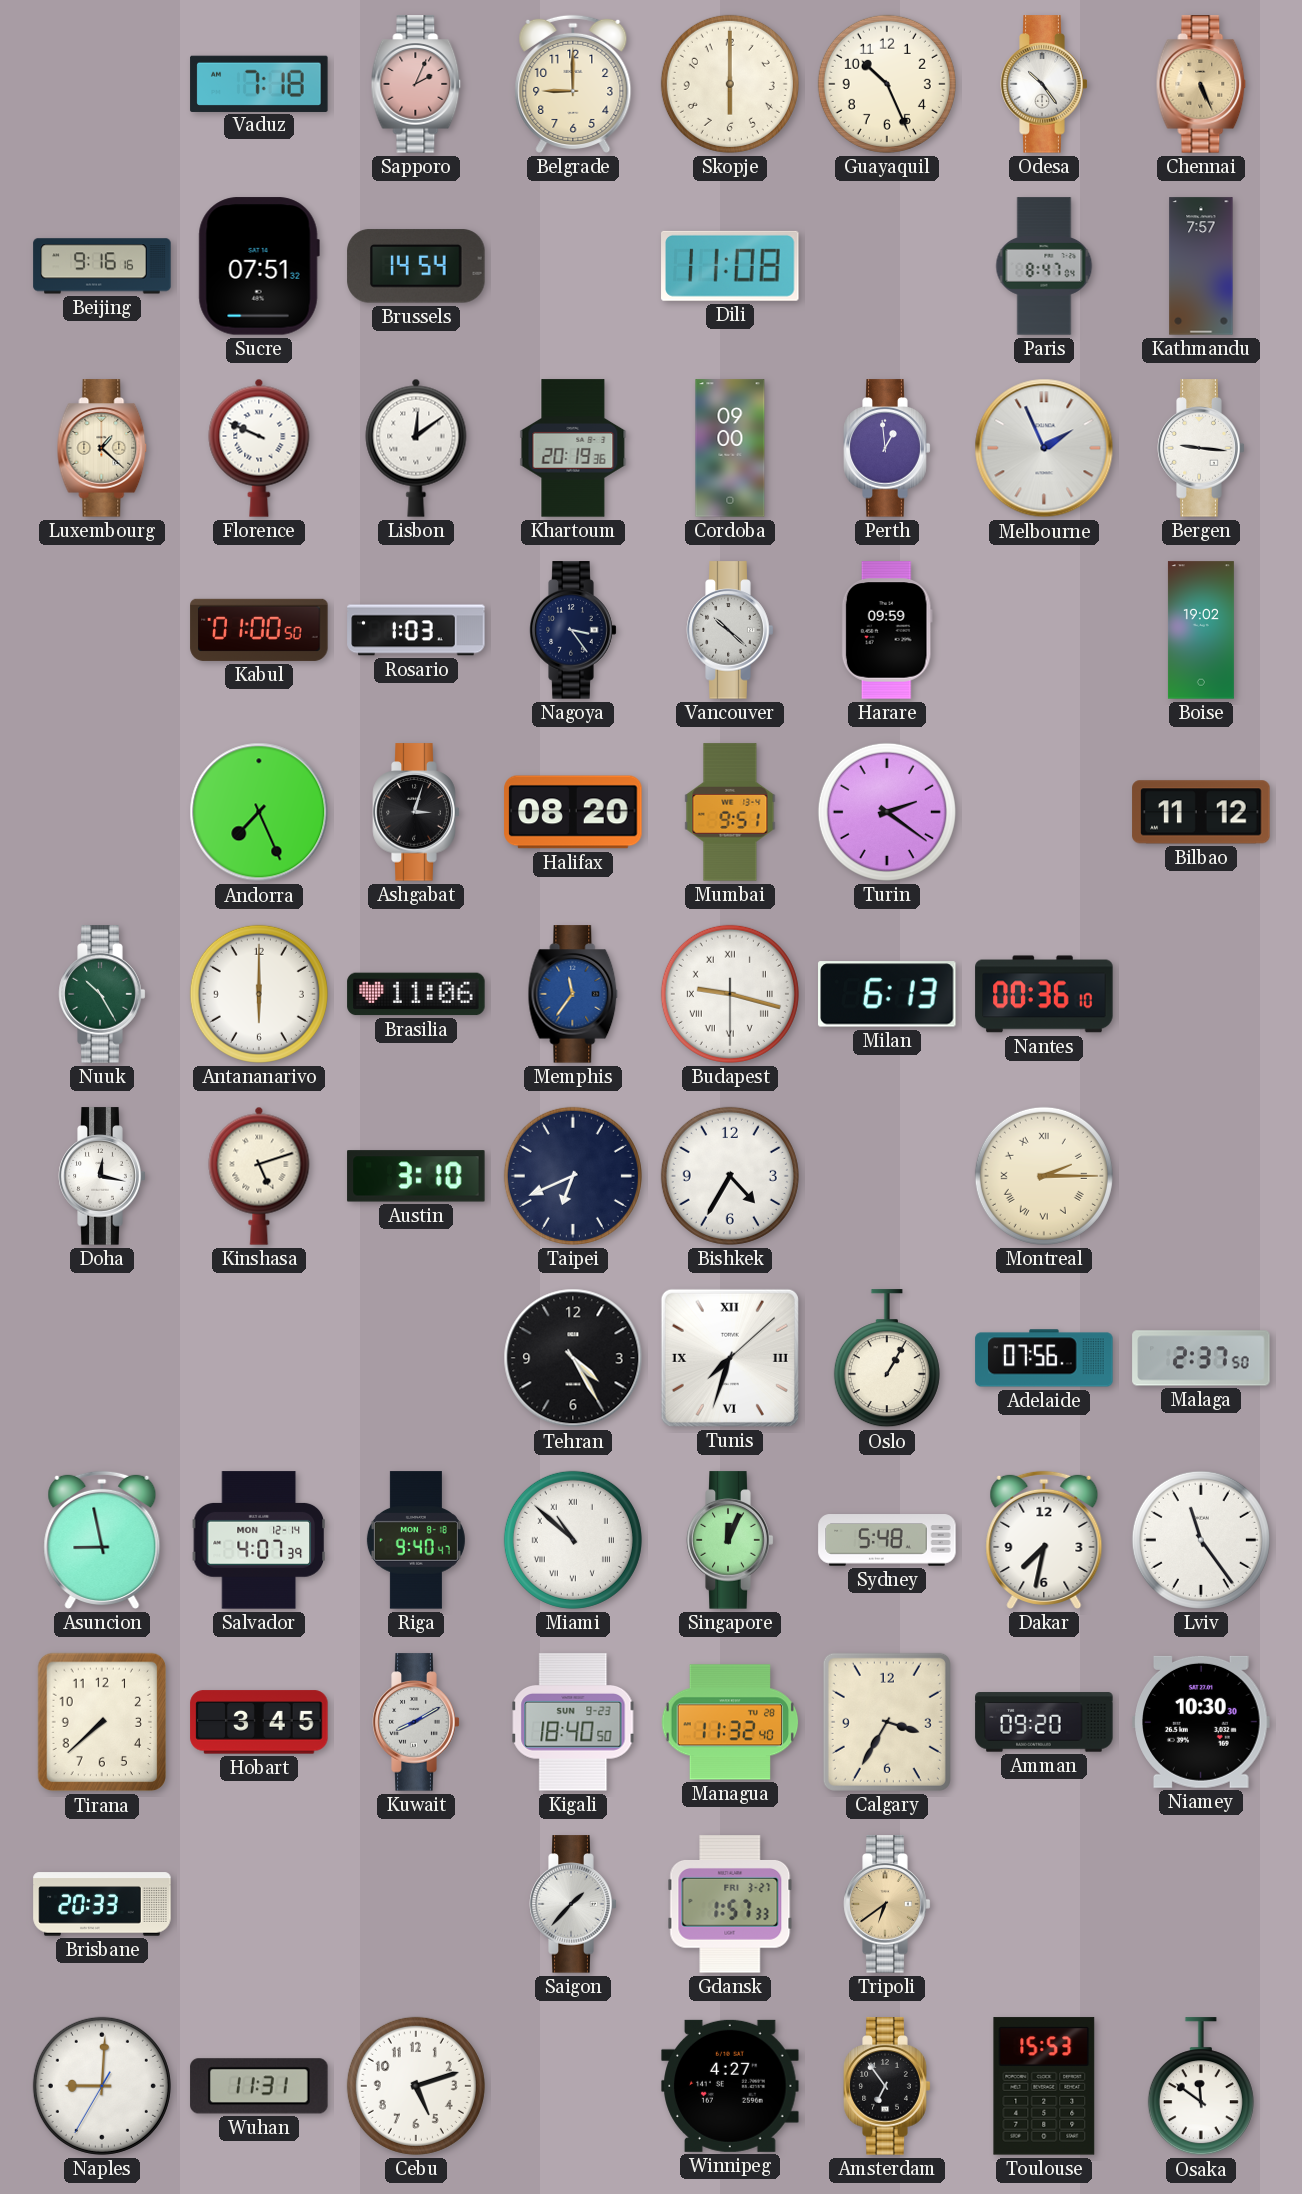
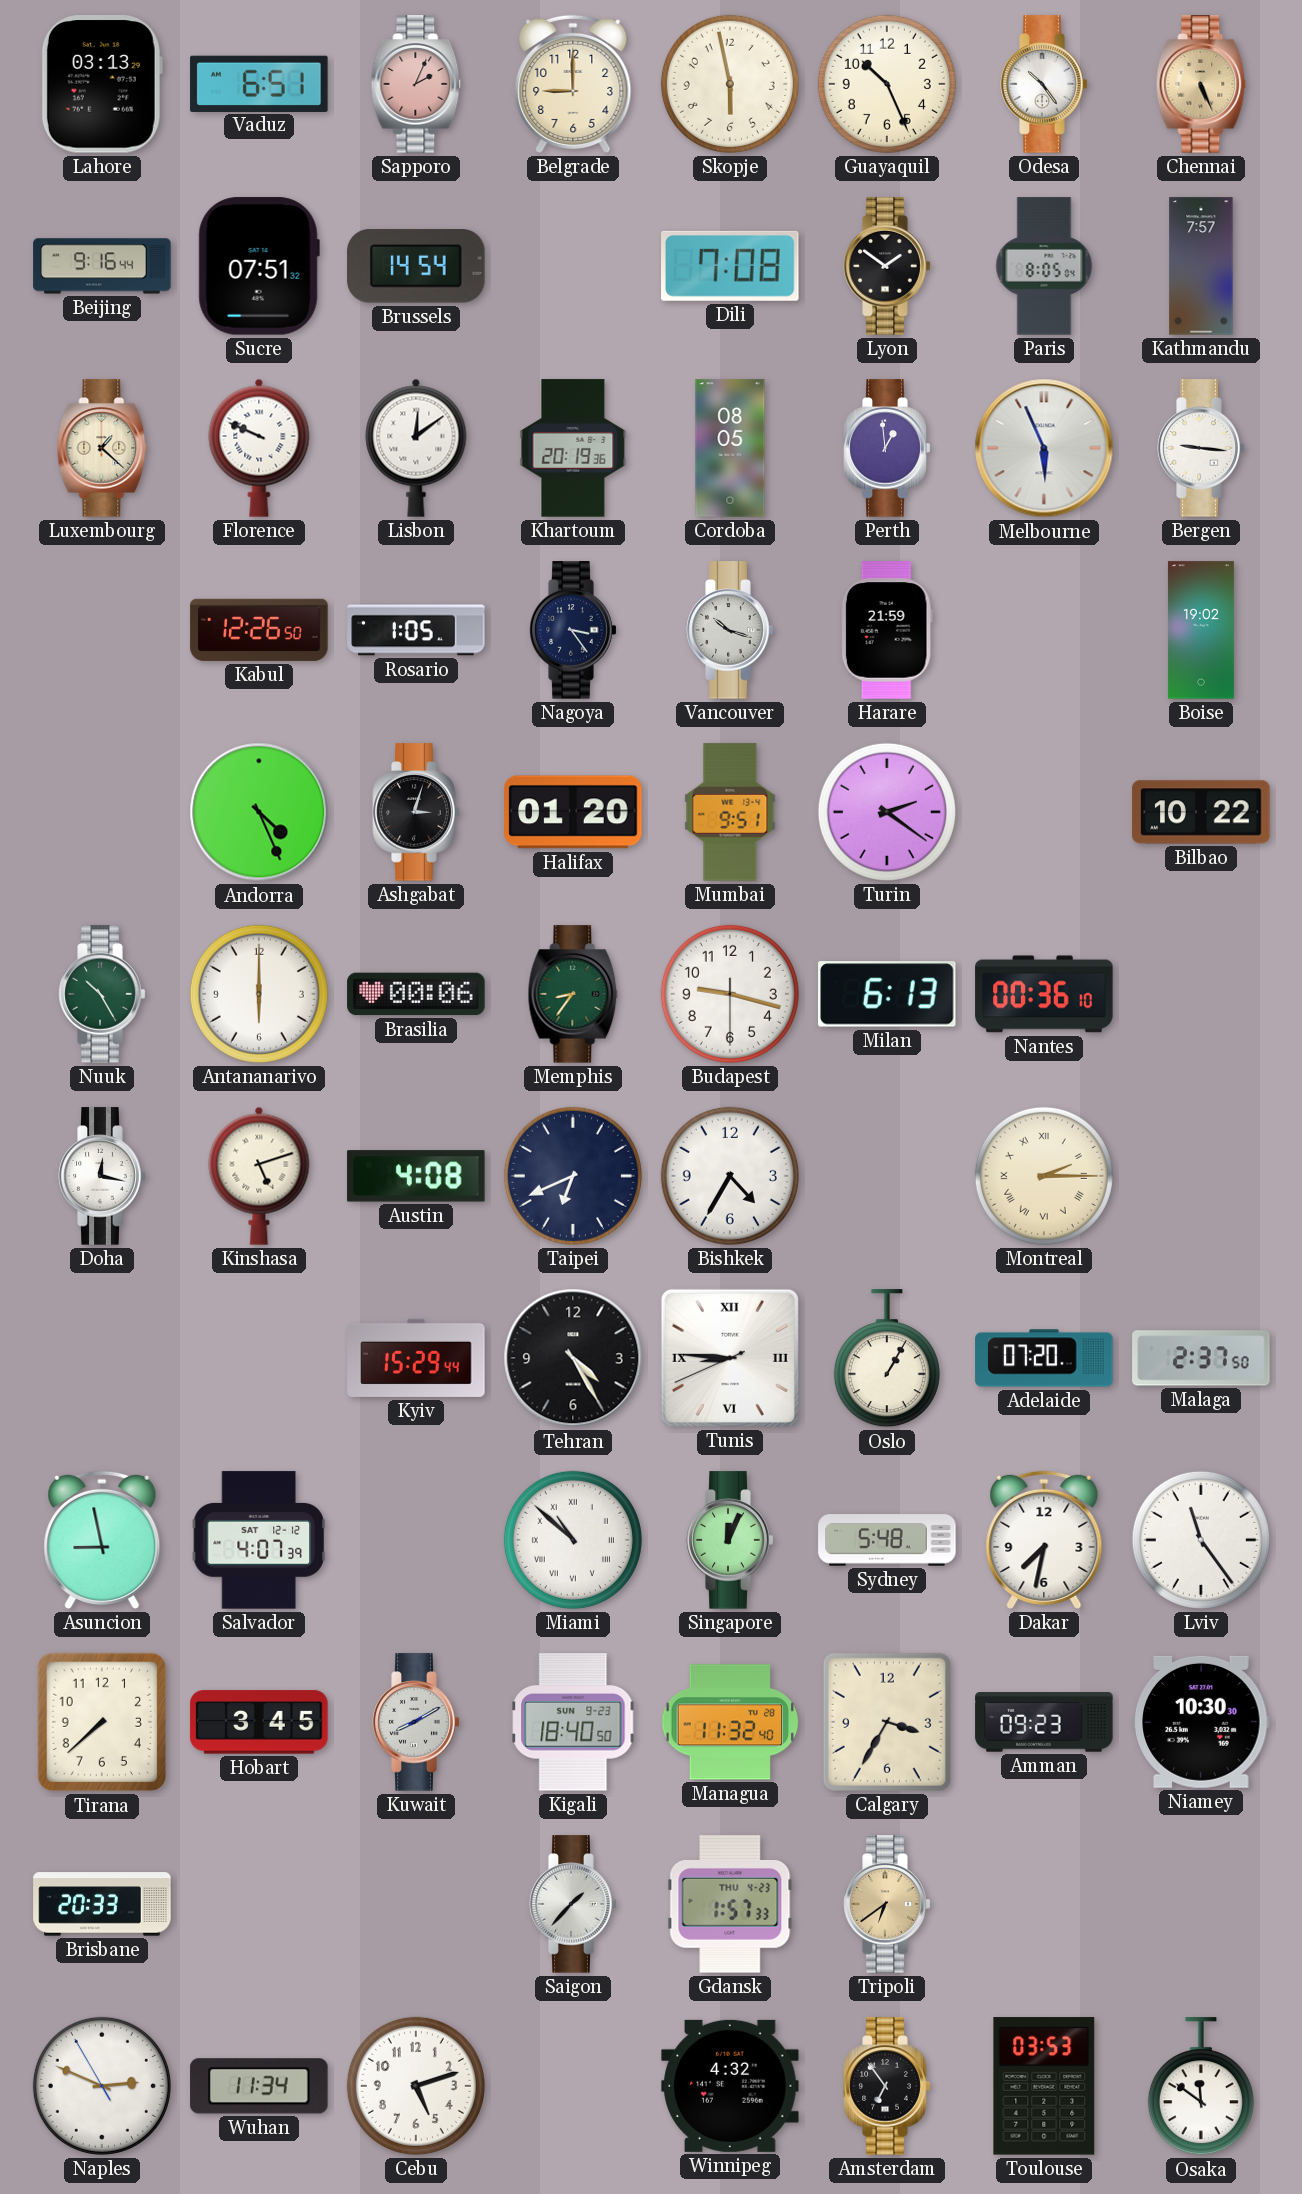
Lahore: none -> 03:13 (102, 84)
Vaduz: 7:18 -> 6:51 (259, 83)
Skopje: 6:00 -> 5:58 (730, 84)
Beijing: 9:16:16 -> 9:16:44 (102, 266)
Dili: 11:08 -> 7:08 (730, 266)
Lyon: none -> 1:51 (887, 266)
Paris: 8:47 -> 8:05 (1044, 266)
Cordoba: 09:00 -> 08:05 (730, 448)
Melbourne: 1:56 -> 5:56 (1044, 448)
Kabul: 01:00 -> 12:26 (259, 630)
Rosario: 1:03 -> 1:05 (416, 630)
Vancouver: 10:22 -> 10:18 (730, 630)
Harare: 09:59 -> 21:59 (887, 630)
Andorra: 7:26 -> 4:26 (259, 812)
Halifax: 08:20 -> 01:20 (573, 812)
Bilbao: 11:12 -> 10:22 (1201, 812)
Brasilia: 11:06 -> 00:06 (416, 994)
Memphis: 11:36 -> 8:36 (573, 994)
Memphis dial: blue -> green (573, 994)
Budapest numerals: Roman -> Arabic (730, 994)
Austin: 3:10 -> 4:08 (416, 1176)
Kyiv: none -> 15:29 (416, 1358)
Tunis: 7:33 -> 8:45 (730, 1358)
Adelaide: 07:56 -> 07:20 (1044, 1358)
Salvador date: MON 12-14 -> SAT 12-12 (259, 1540)
Riga: 9:40 -> none (416, 1540)
Amman: 09:20 -> 09:23 (1044, 1722)
Gdansk date: FRI 3-27 -> THU 4-23 (730, 1904)
Naples: 9:00 -> 2:48 (102, 2086)
Wuhan: 11:31 -> 11:34 (259, 2086)
Winnipeg: 4:27 -> 4:32 (730, 2086)
Toulouse: 15:53 -> 03:53 (1044, 2086)
